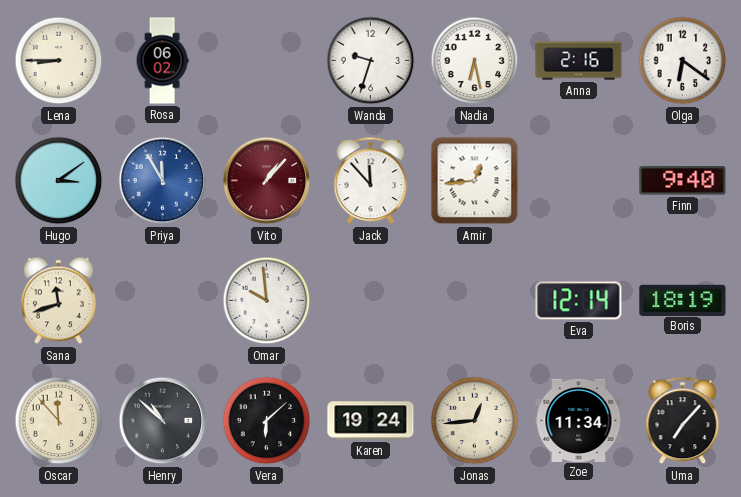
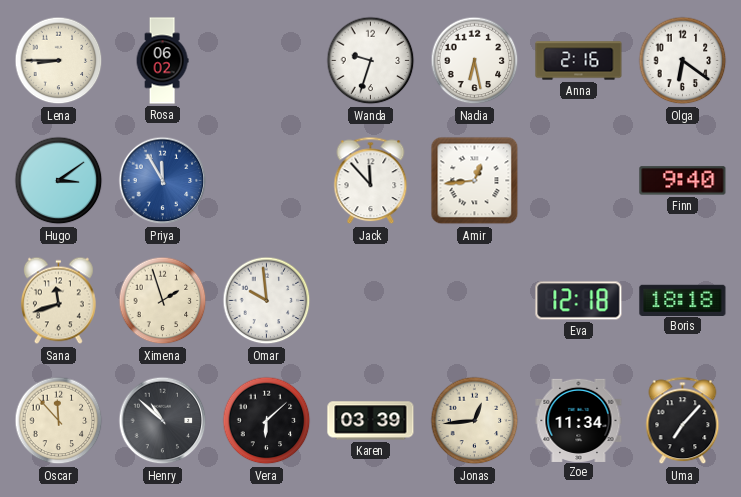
Vito: 1:07 -> none (267, 181)
Ximena: none -> 1:57 (163, 301)
Eva: 12:14 -> 12:18 (579, 301)
Boris: 18:19 -> 18:18 (683, 300)
Karen: 19:24 -> 03:39 (371, 421)
